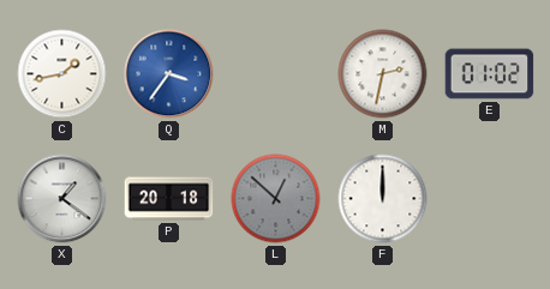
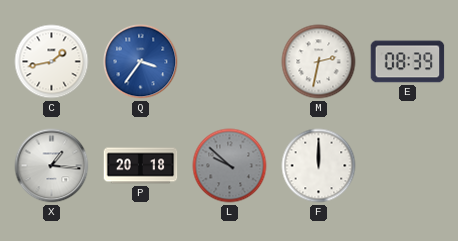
E: 01:02 -> 08:39 (408, 62)
X: 1:21 -> 1:16 (52, 166)
L: 12:52 -> 9:52 (230, 166)
